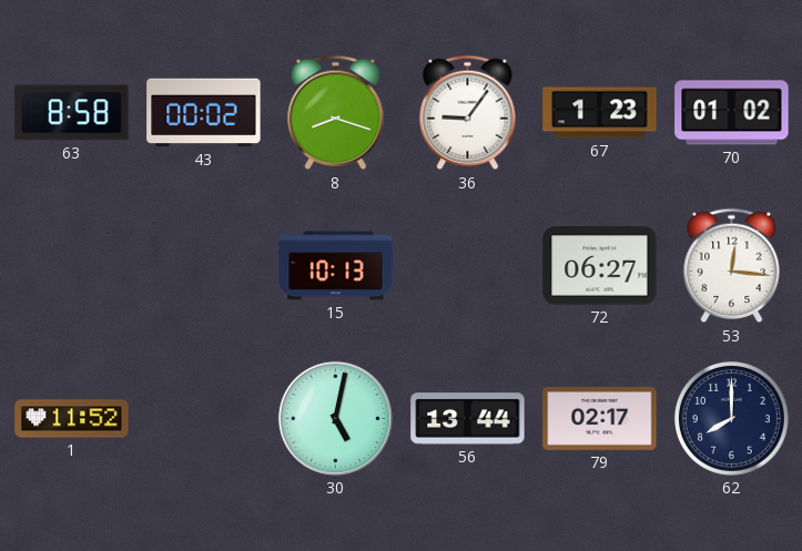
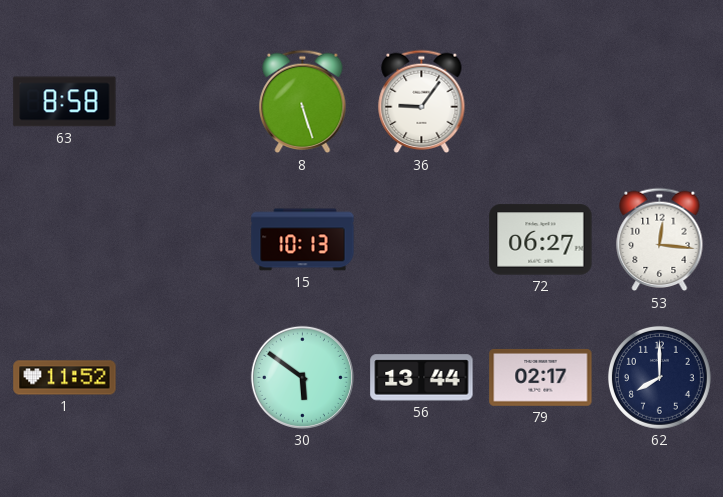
43: 00:02 -> none (204, 113)
8: 8:18 -> 5:27 (303, 102)
67: 1:23 -> none (600, 113)
70: 01:02 -> none (732, 113)
30: 5:02 -> 5:51 (302, 377)
